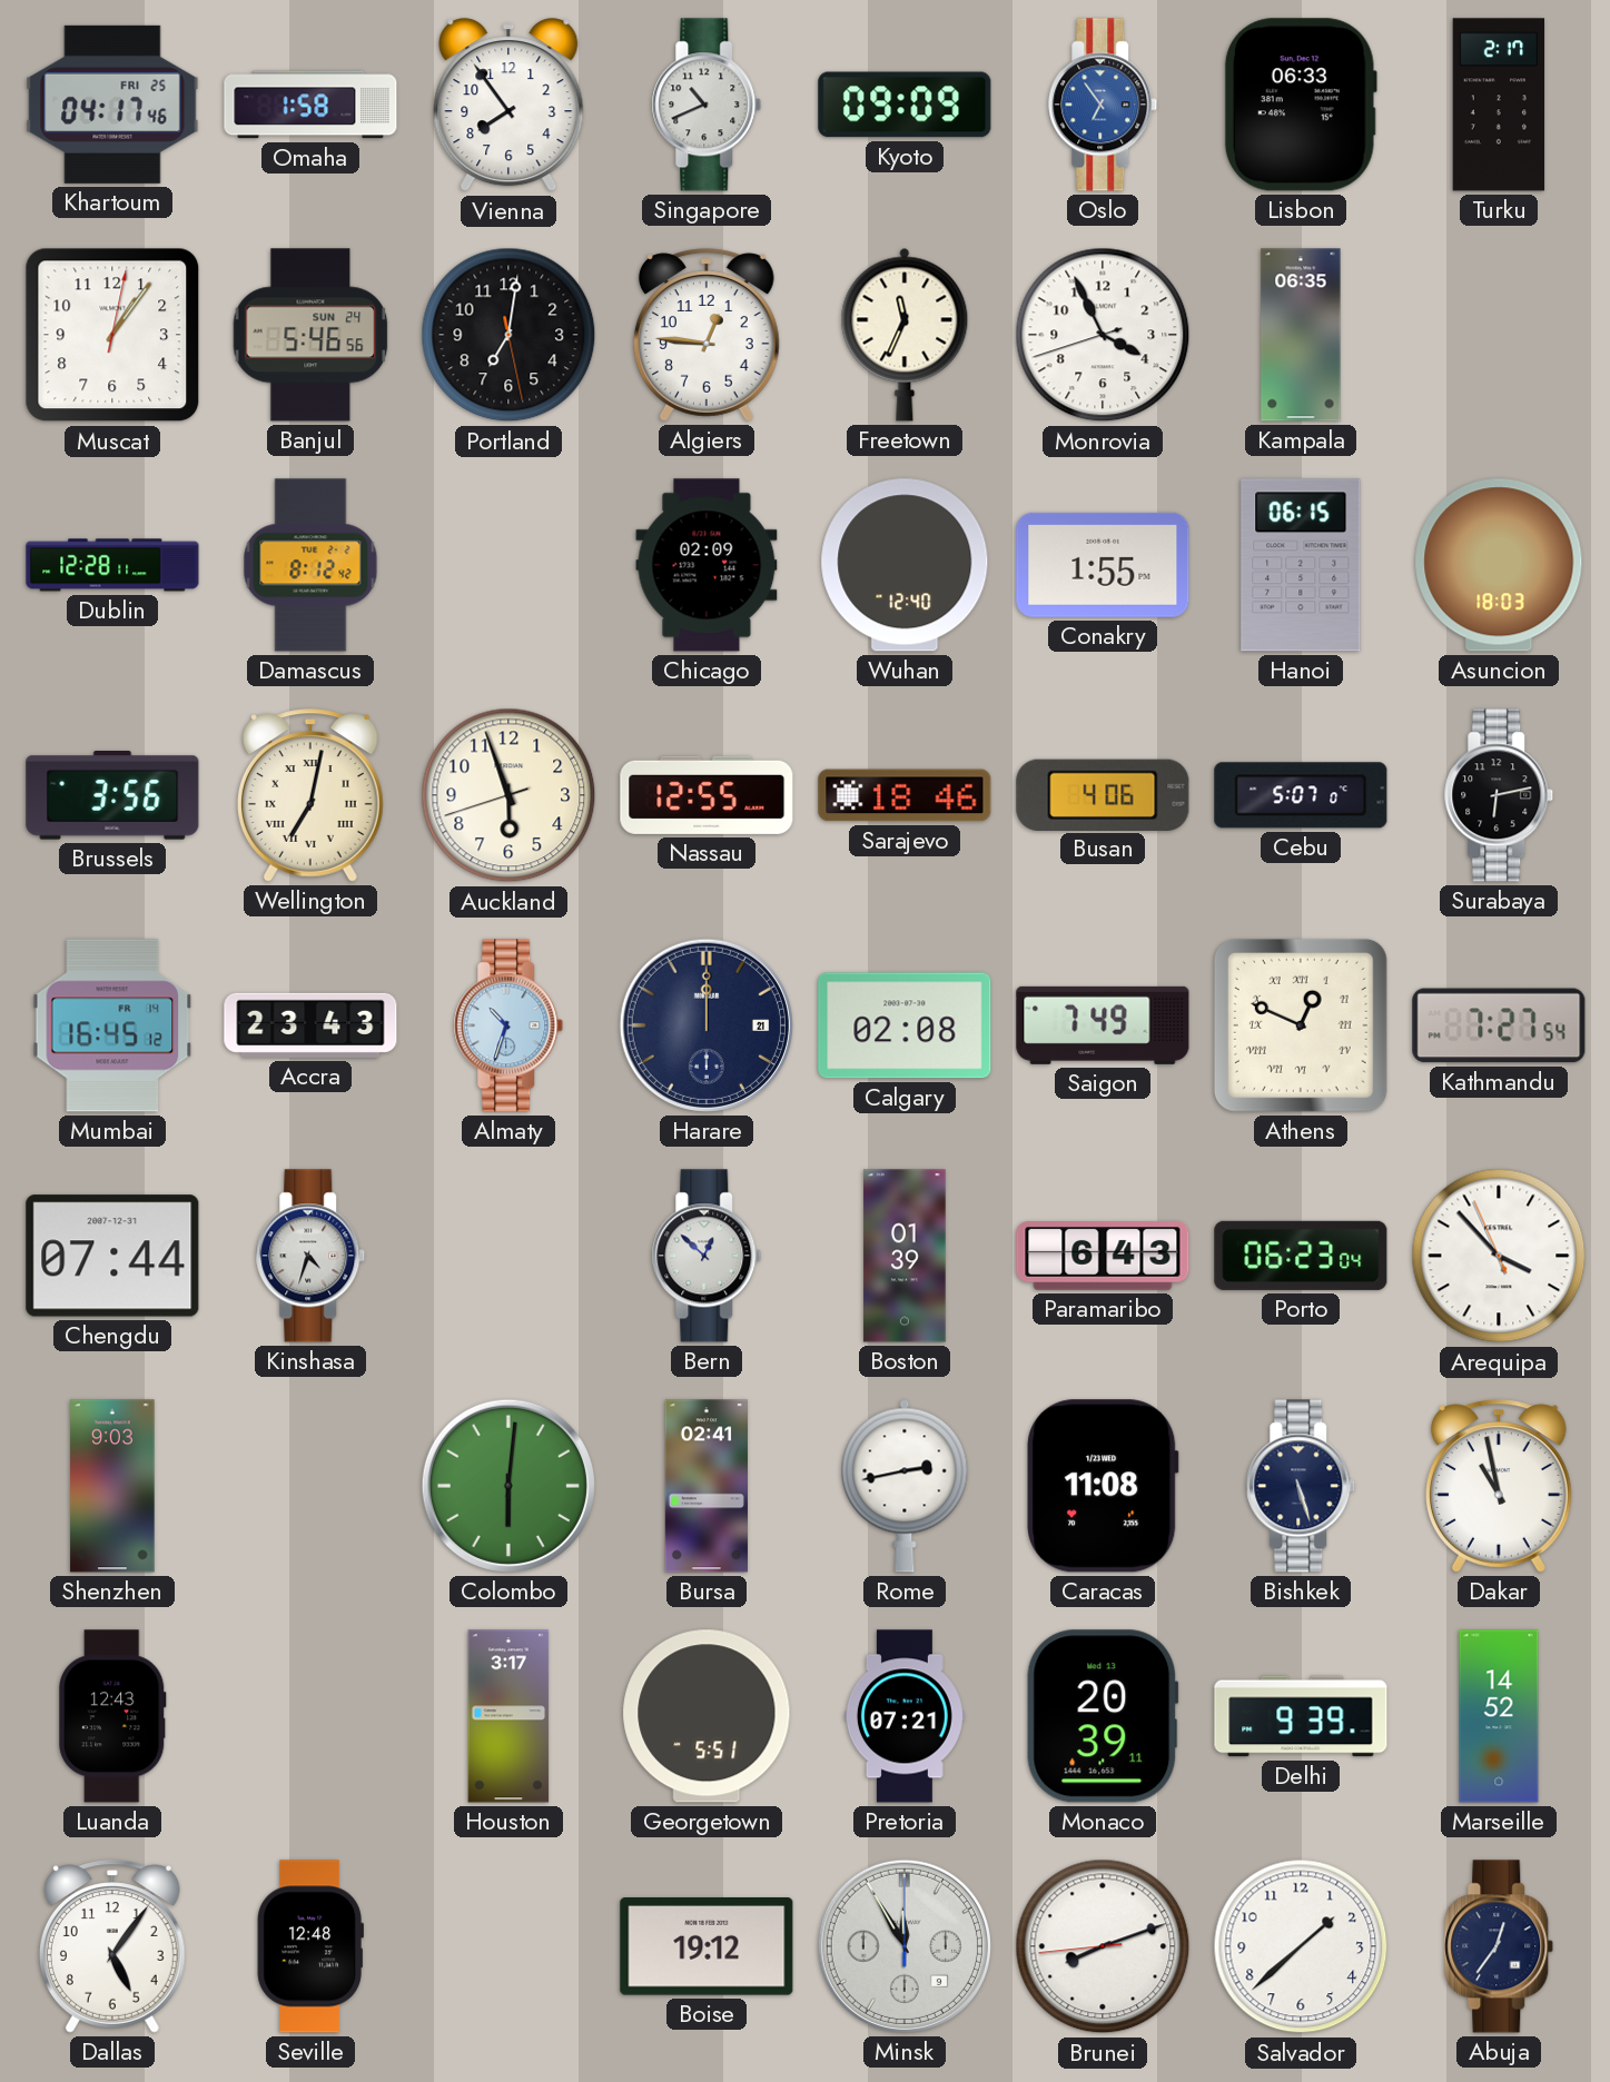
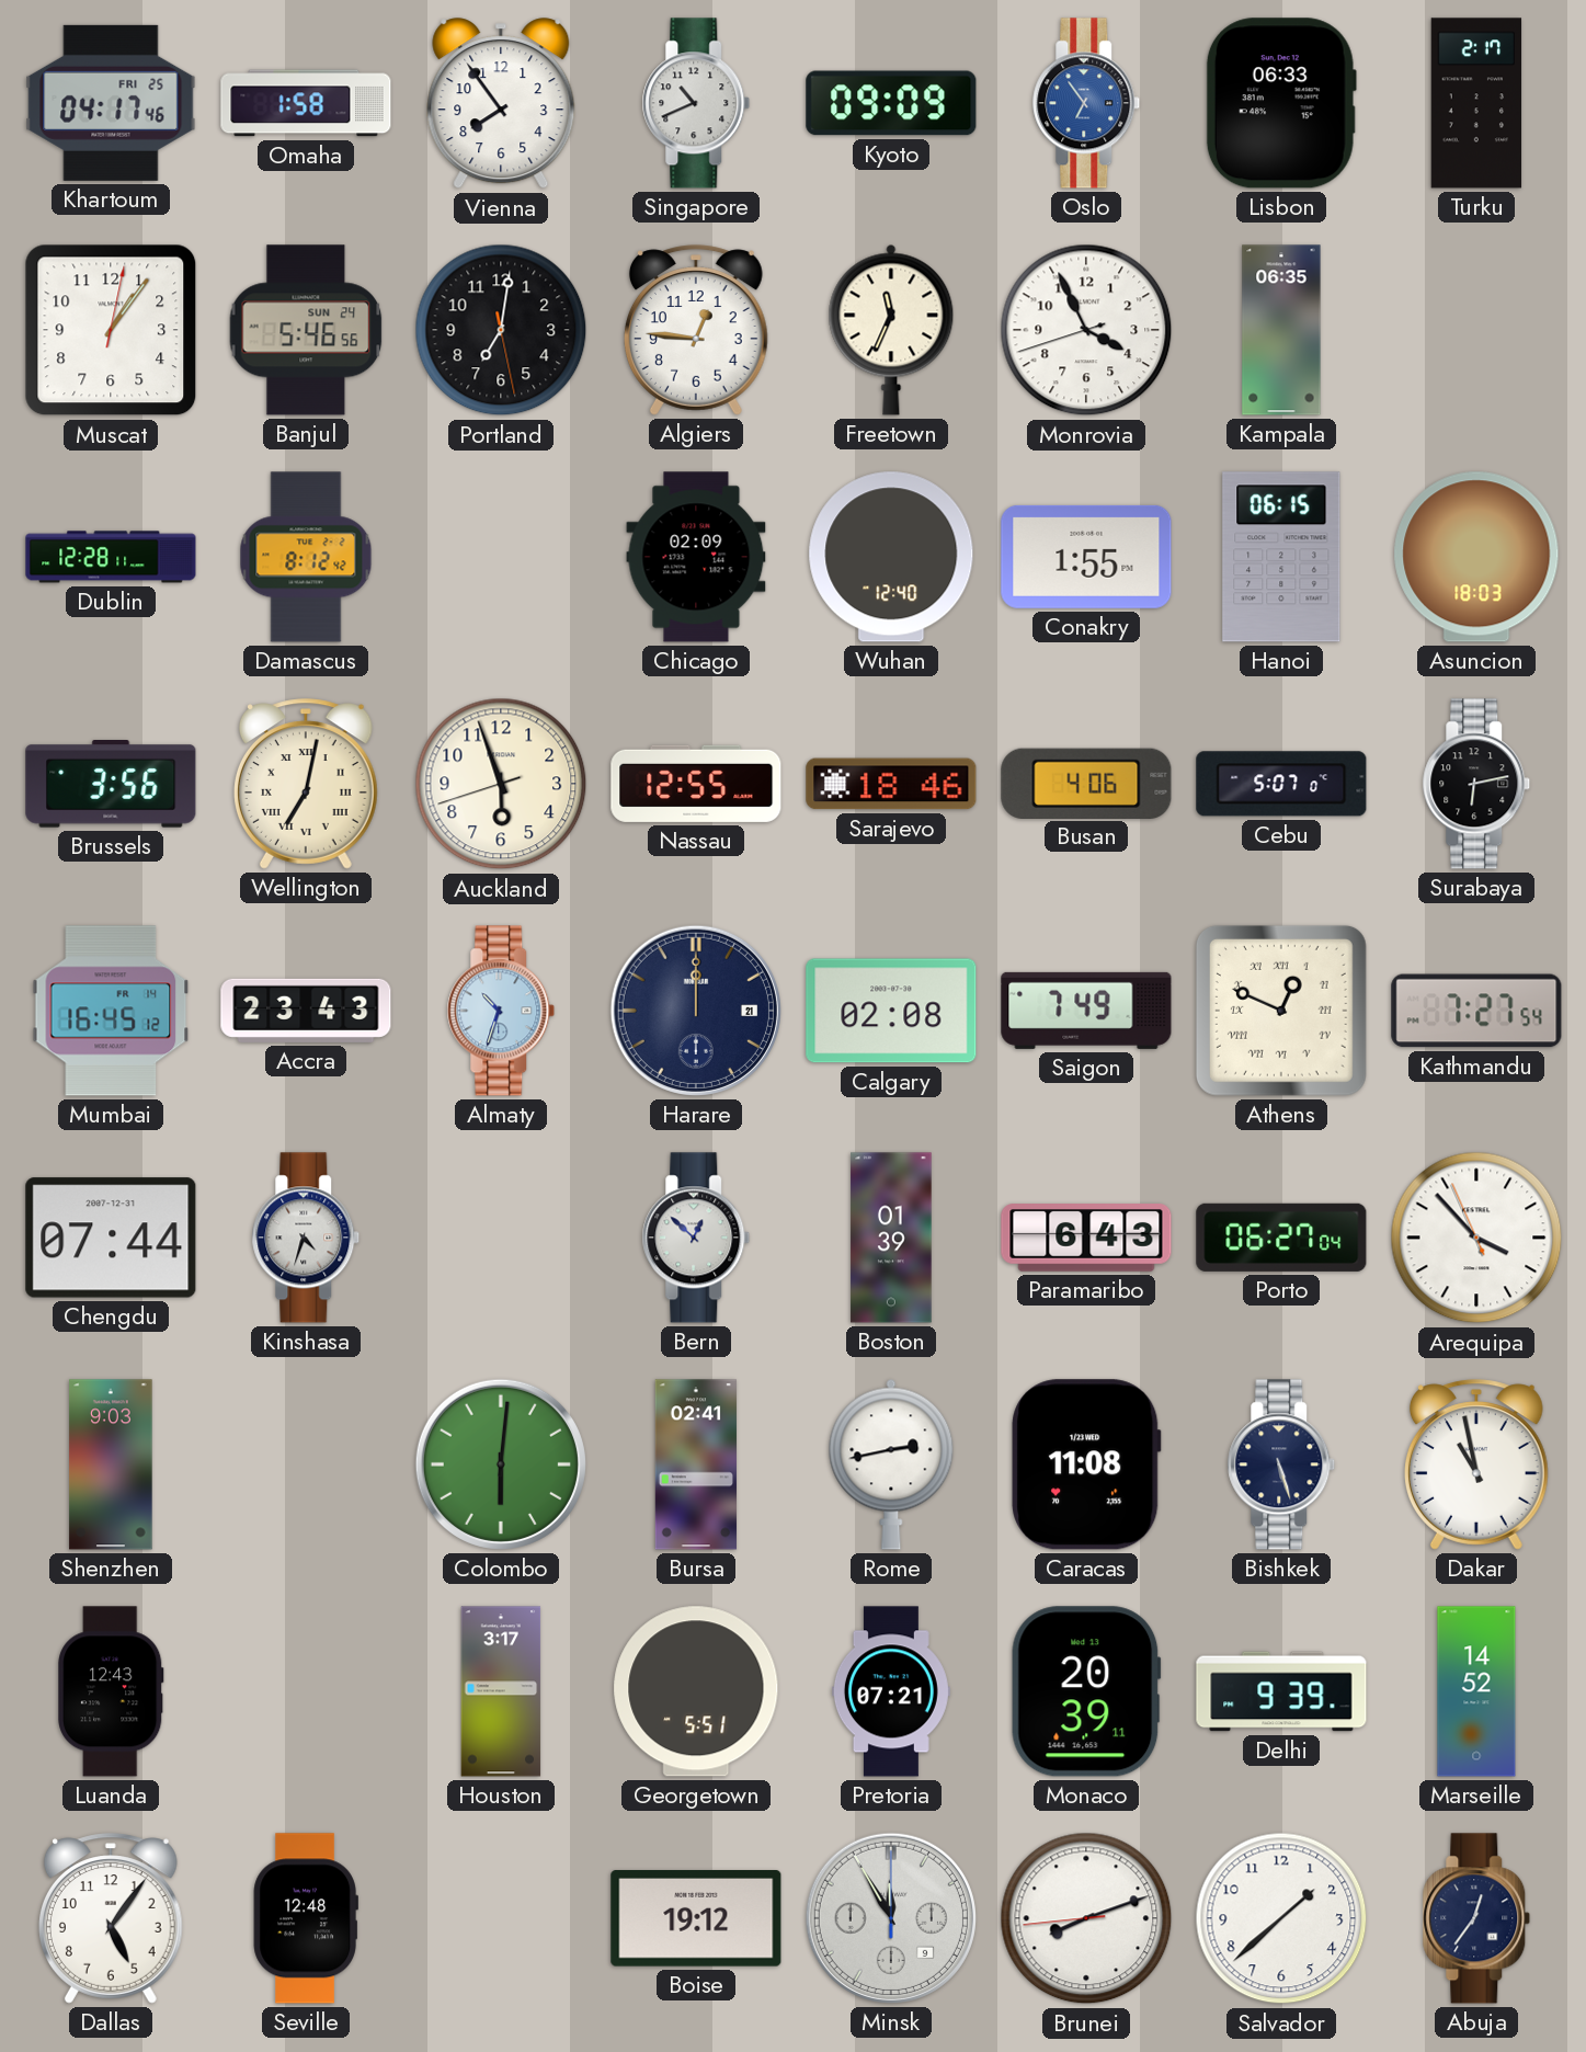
Porto: 06:23 -> 06:27 (1281, 1238)
